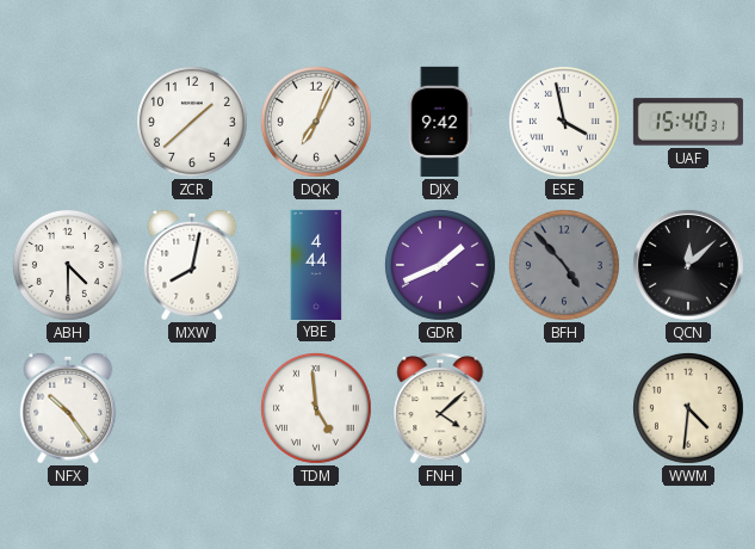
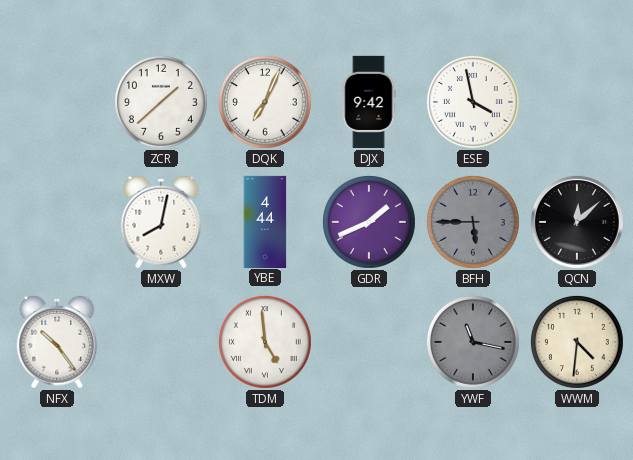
UAF: 15:40 -> none (688, 122)
ABH: 4:30 -> none (68, 265)
BFH: 4:53 -> 5:45 (473, 222)
FNH: 4:08 -> none (440, 408)
YWF: none -> 11:17 (473, 342)
